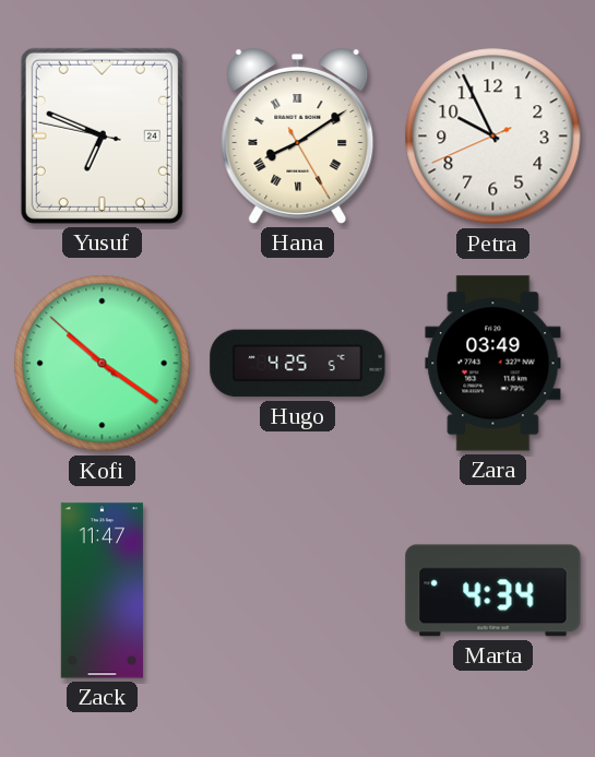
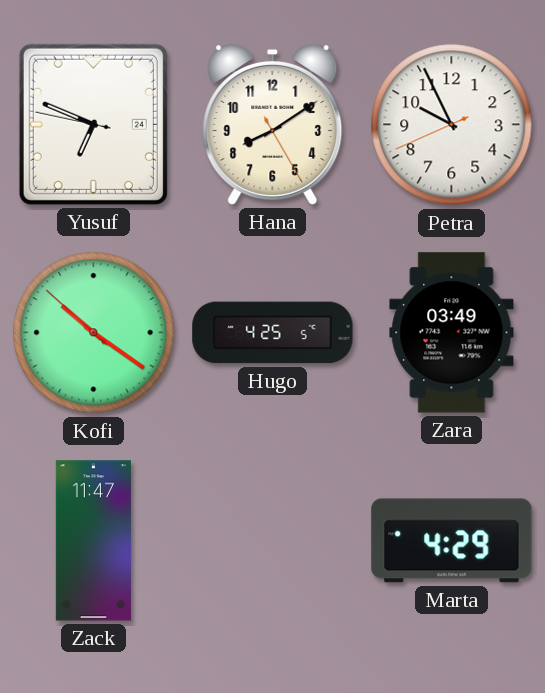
Hana numerals: Roman -> Arabic (273, 124)
Marta: 4:34 -> 4:29 (452, 541)
